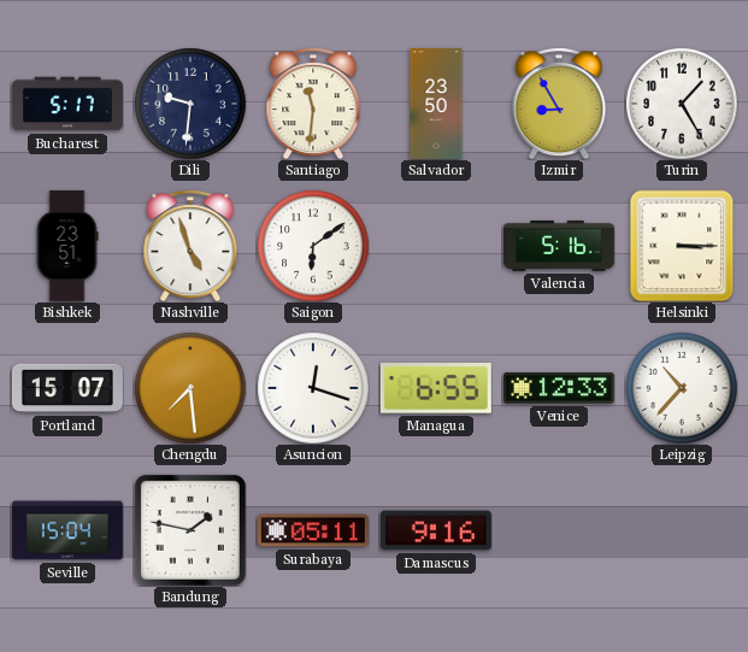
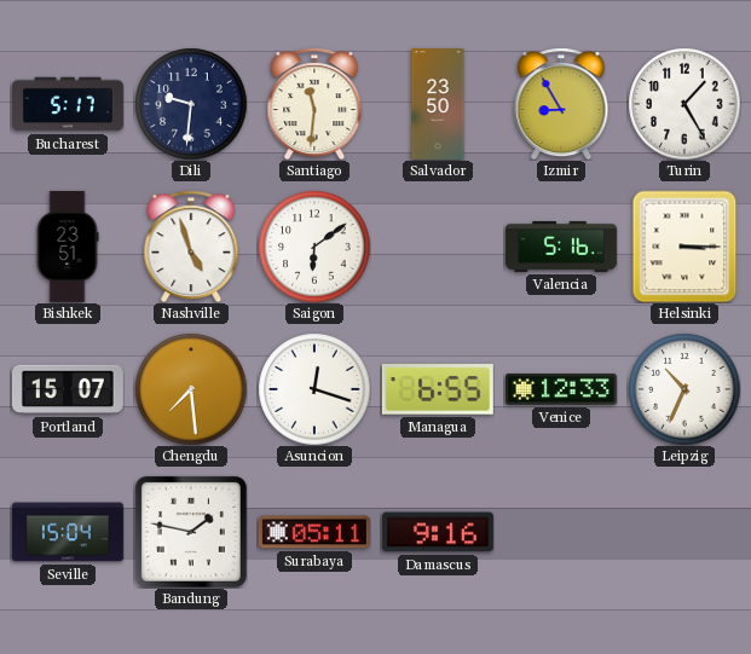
Leipzig: 10:37 -> 10:34 (684, 389)
